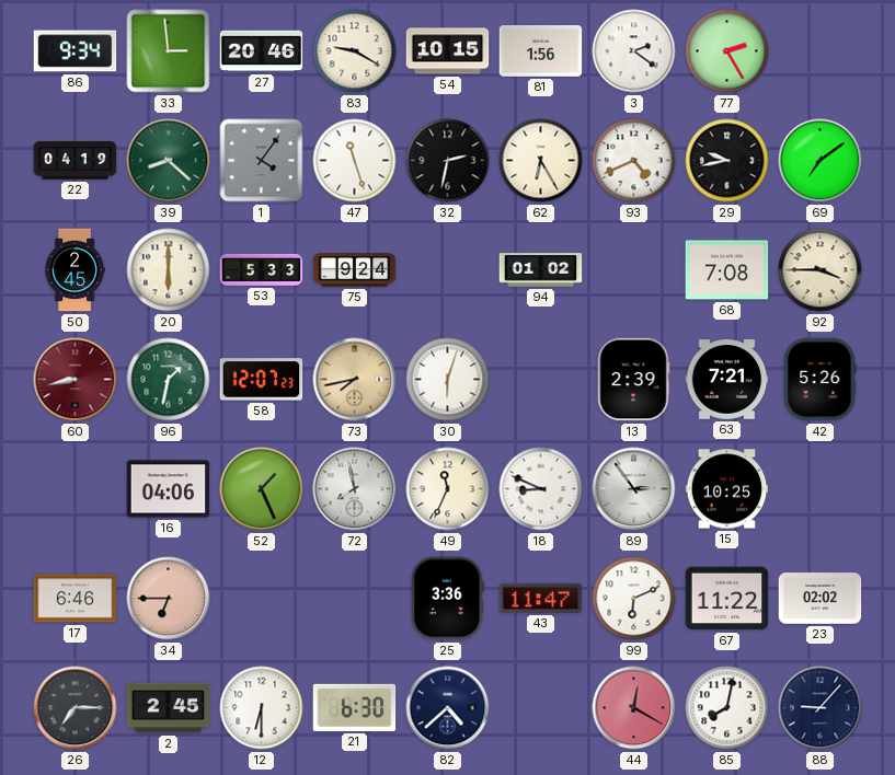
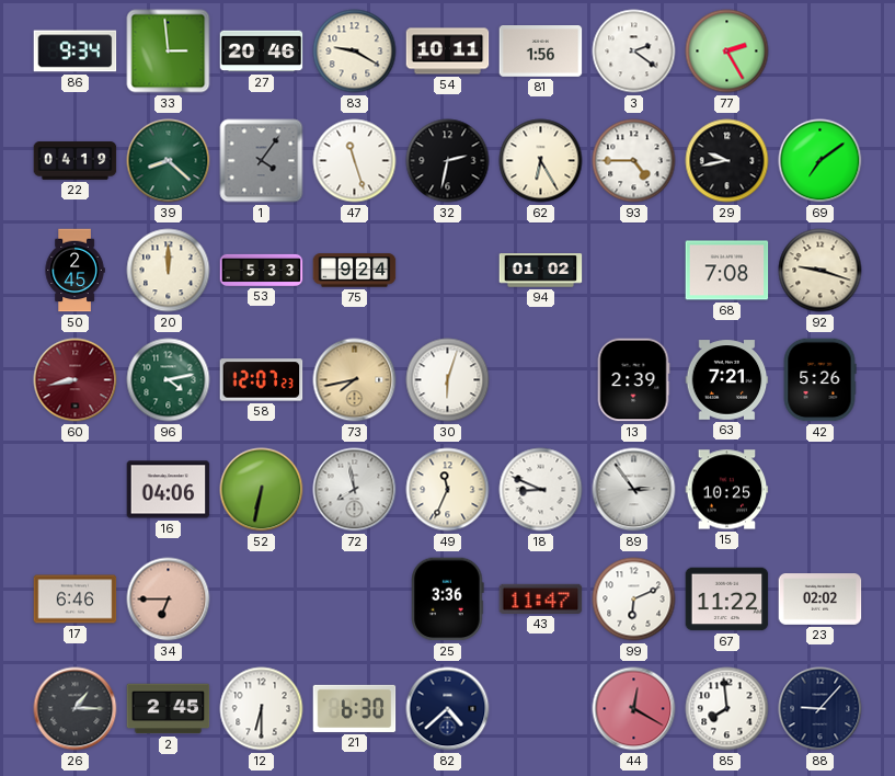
54: 10:15 -> 10:11 (448, 52)
93: 4:41 -> 4:45 (634, 161)
20: 6:00 -> 12:00 (169, 271)
92: 3:45 -> 9:18 (821, 271)
96: 1:32 -> 4:13 (169, 380)
52: 1:26 -> 6:32 (262, 490)
26: 7:15 -> 1:15 (76, 709)
85: 8:02 -> 7:59 (727, 709)
